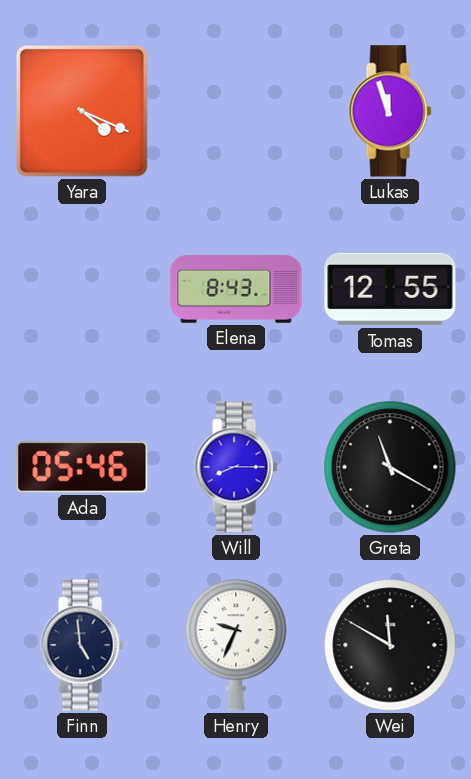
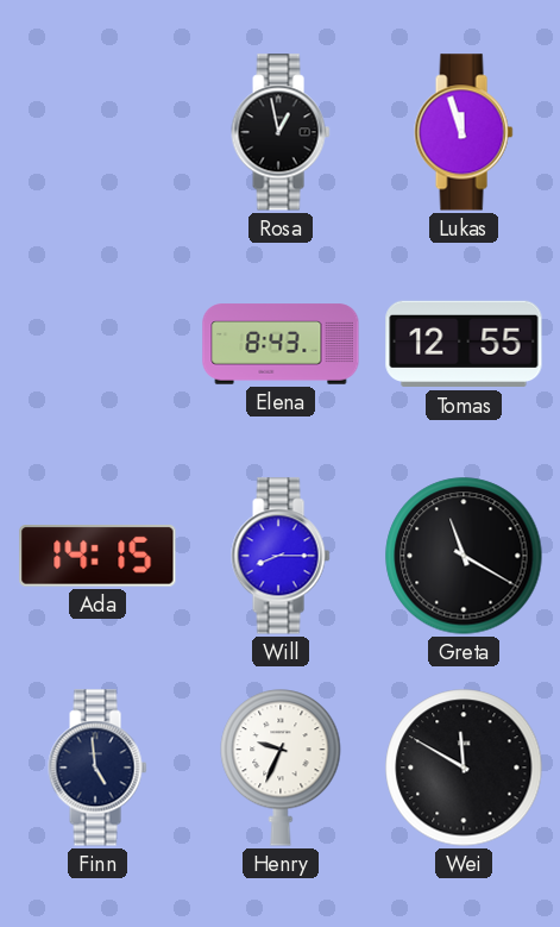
Yara: 4:19 -> none (82, 111)
Rosa: none -> 12:58 (281, 132)
Ada: 05:46 -> 14:15 (97, 557)
